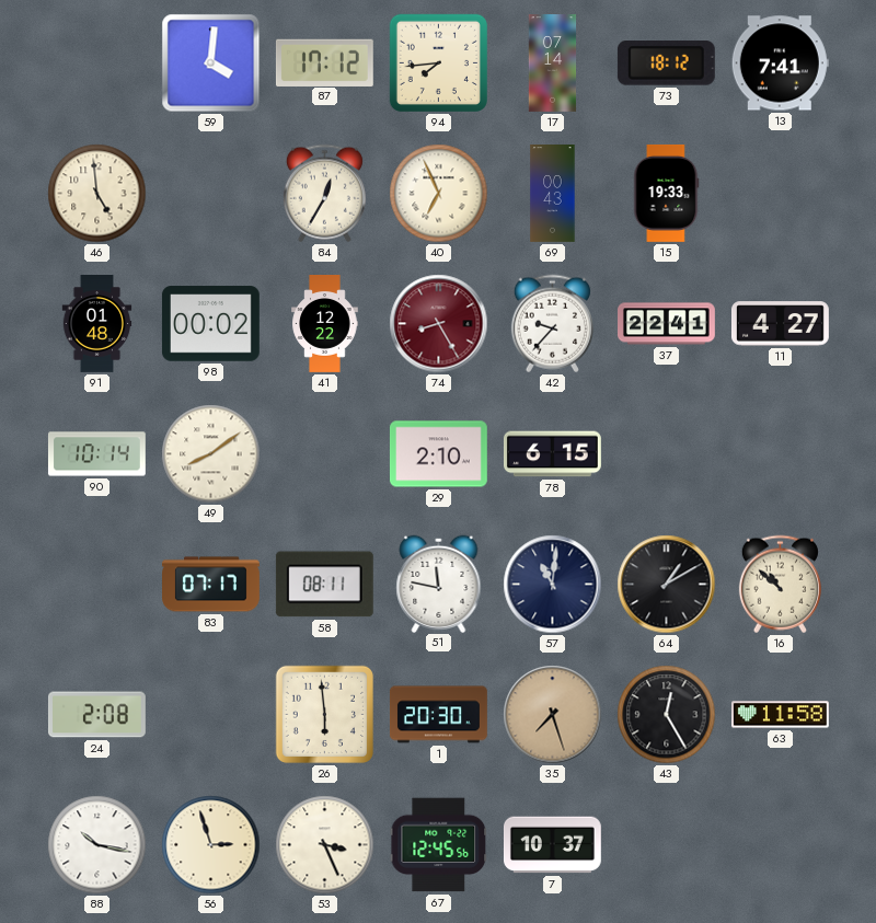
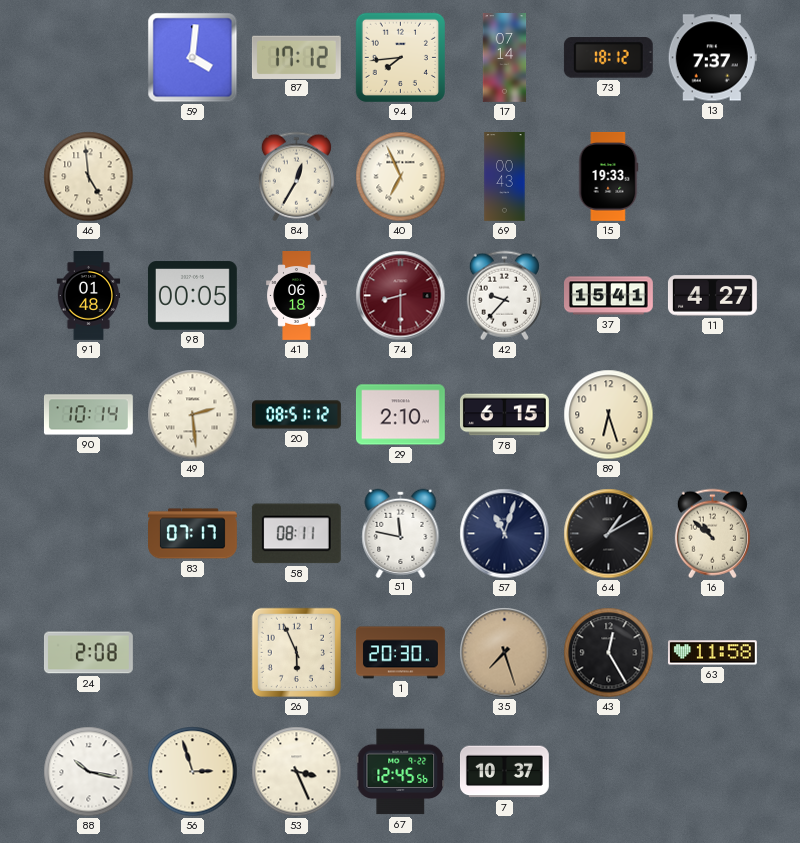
13: 7:41 -> 7:37 (712, 58)
98: 00:02 -> 00:05 (192, 296)
41: 12:22 -> 06:18 (297, 296)
74: 8:25 -> 8:30 (401, 296)
37: 22:41 -> 15:41 (609, 296)
49: 8:09 -> 2:29 (193, 415)
20: none -> 08:51 (297, 415)
89: none -> 6:27 (609, 415)
57: 11:01 -> 11:03 (505, 534)
26: 5:59 -> 5:56 (296, 652)
